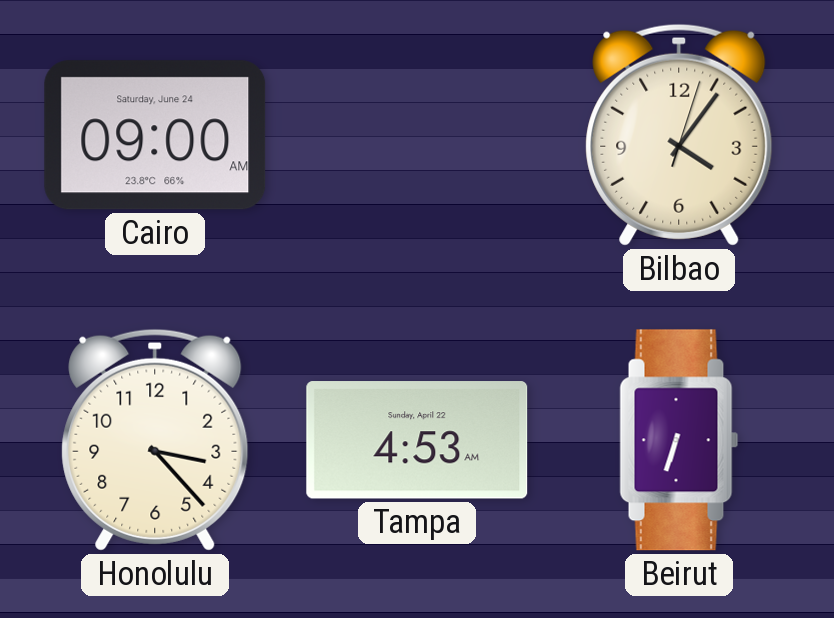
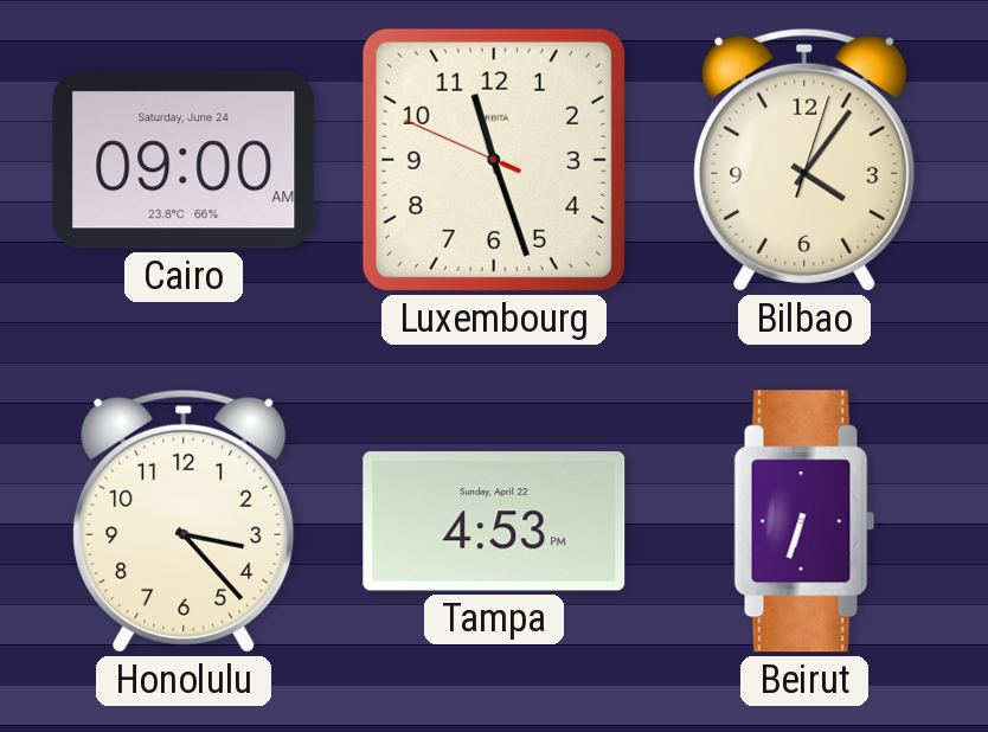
Luxembourg: none -> 11:26 (494, 160)
Tampa: 4:53 AM -> 4:53 PM (494, 521)
